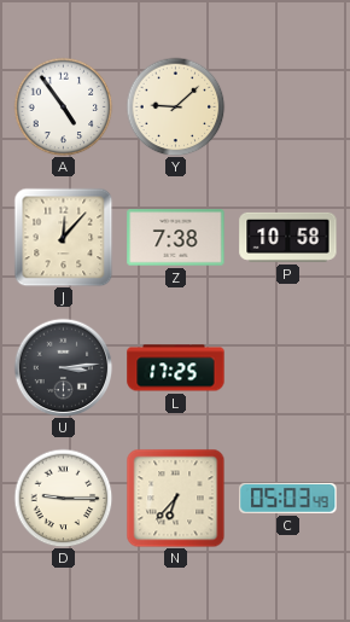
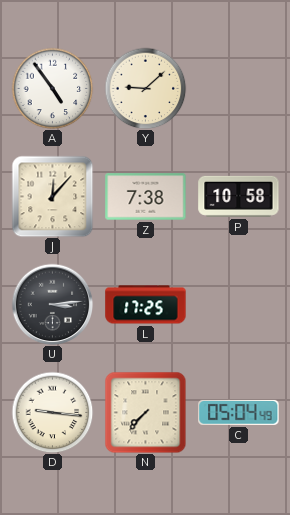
D: 9:15 -> 9:16 (52, 412)
N: 6:37 -> 7:37 (145, 412)
C: 05:03 -> 05:04 (239, 412)
